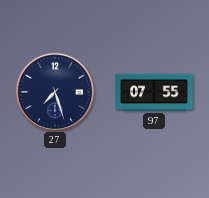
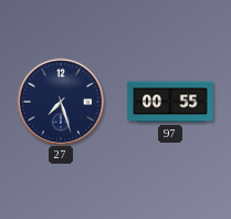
97: 07:55 -> 00:55 (170, 102)
